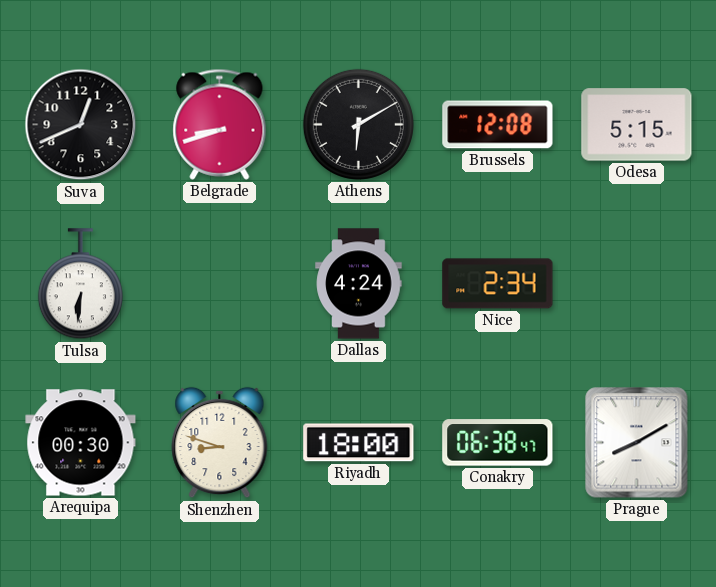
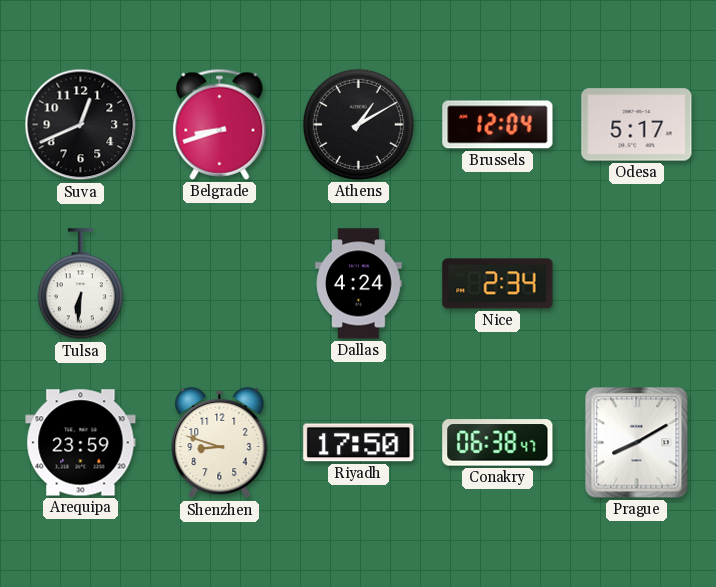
Athens: 6:10 -> 1:10 (358, 124)
Brussels: 12:08 -> 12:04 (498, 125)
Odesa: 5:15 -> 5:17 (637, 125)
Arequipa: 00:30 -> 23:59 (81, 443)
Riyadh: 18:00 -> 17:50 (359, 443)
